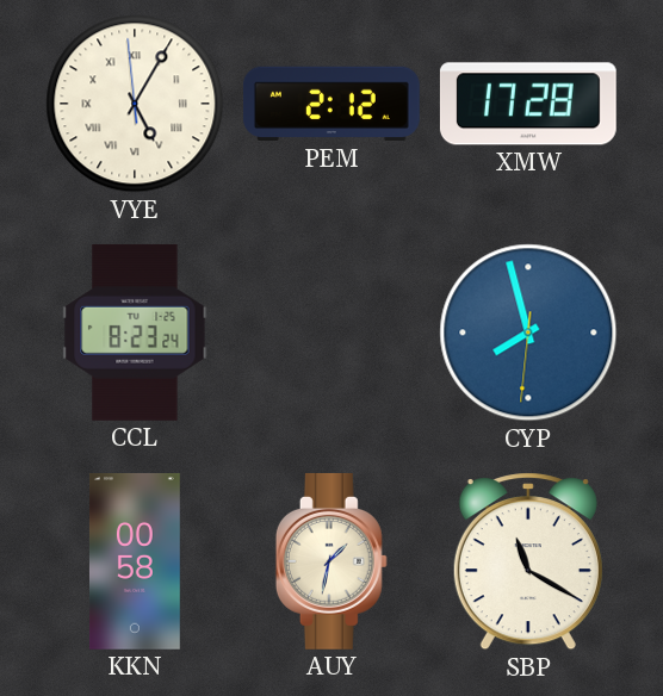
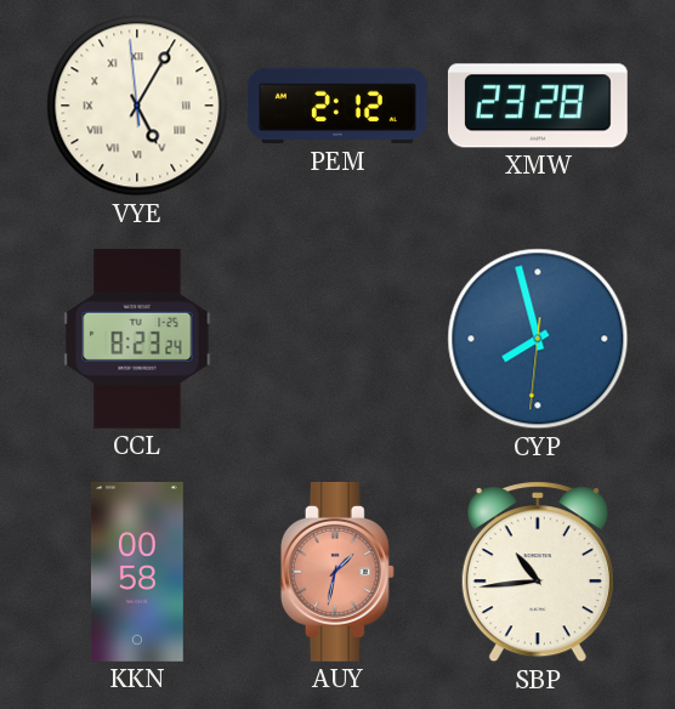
XMW: 17:28 -> 23:28 (538, 106)
AUY dial: cream -> salmon (337, 572)
SBP: 11:20 -> 10:44 (538, 572)
